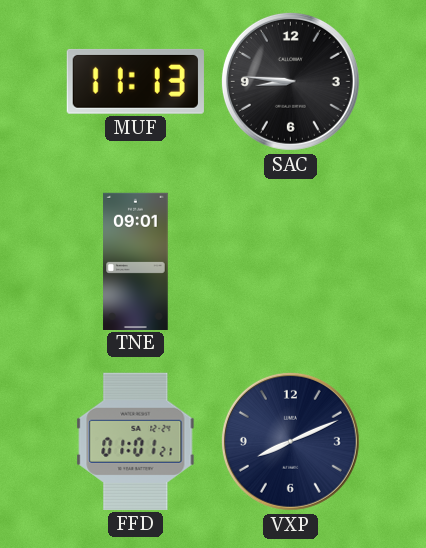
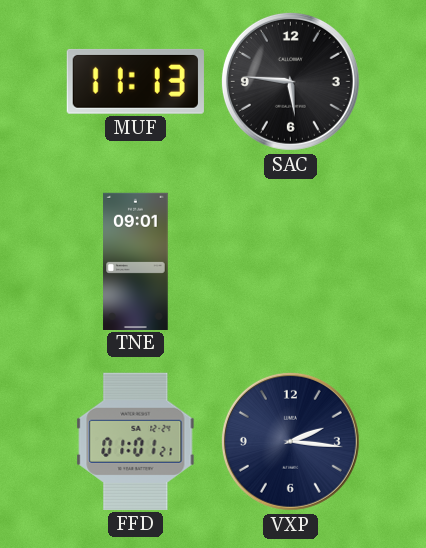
SAC: 8:46 -> 5:46 (290, 81)
VXP: 8:11 -> 2:16 (290, 441)
